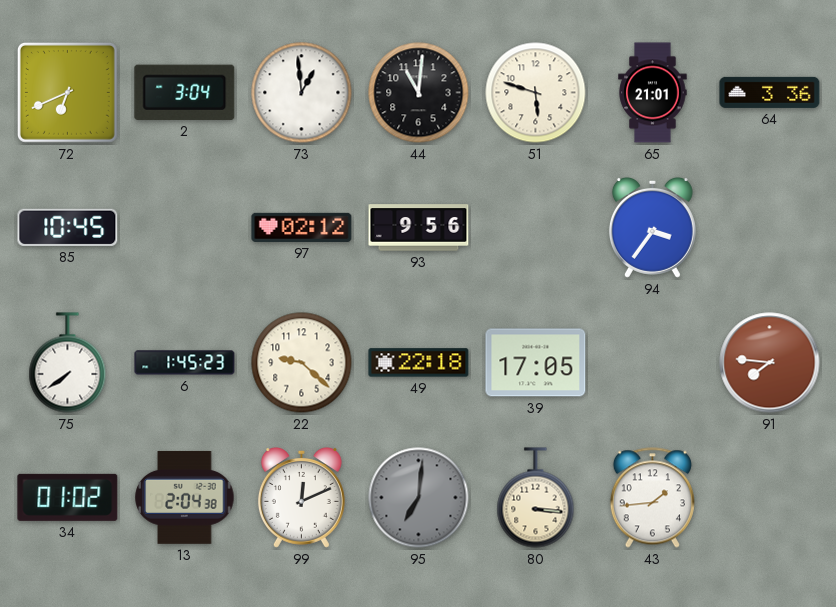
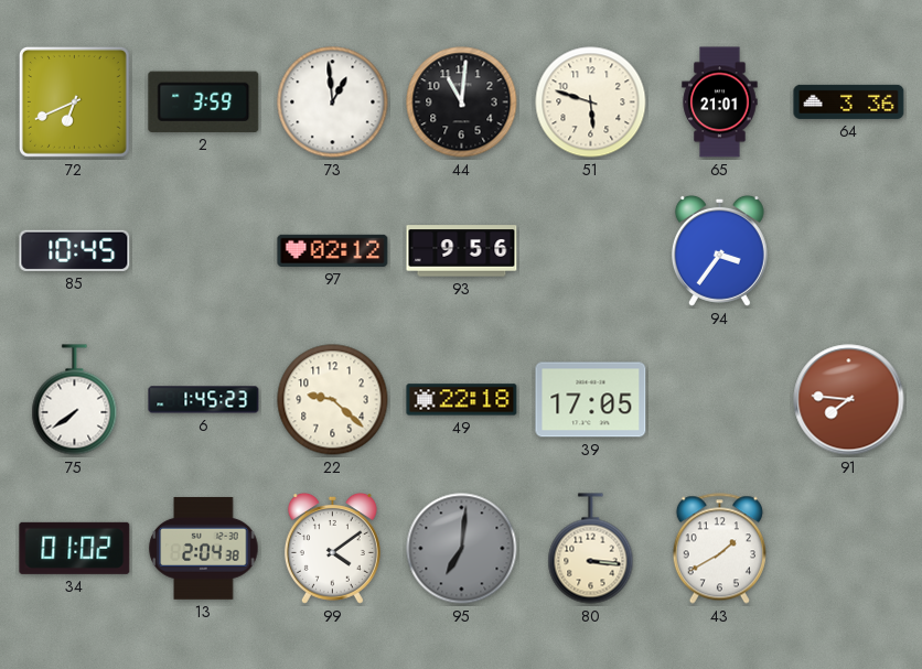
2: 3:04 -> 3:59 (204, 101)
99: 12:11 -> 4:09 (332, 548)
43: 1:44 -> 1:40 (719, 549)
